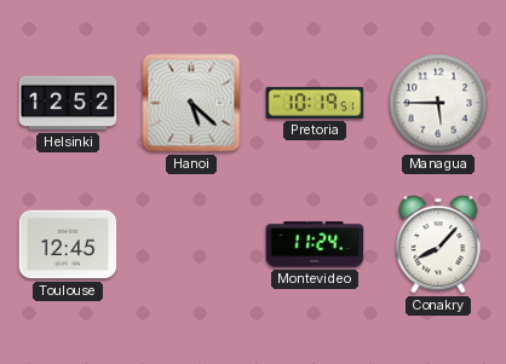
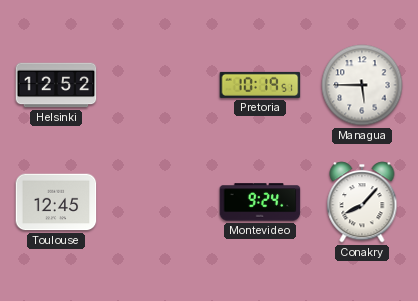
Hanoi: 5:22 -> none (191, 103)
Montevideo: 11:24 -> 9:24 (260, 202)
